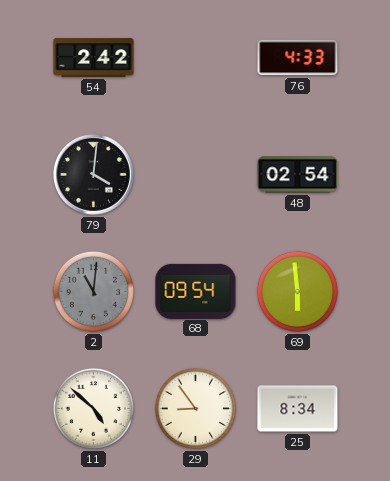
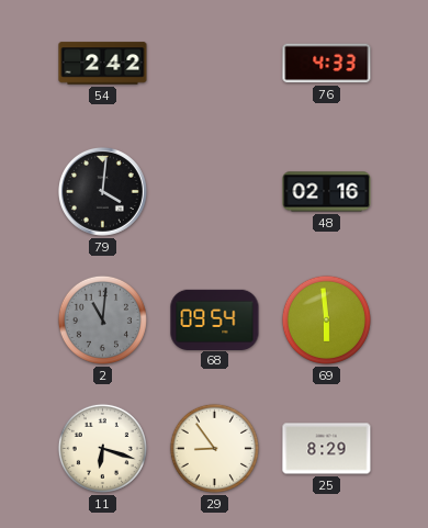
48: 02:54 -> 02:16 (327, 192)
11: 4:52 -> 6:18 (102, 448)
25: 8:34 -> 8:29 (327, 449)
